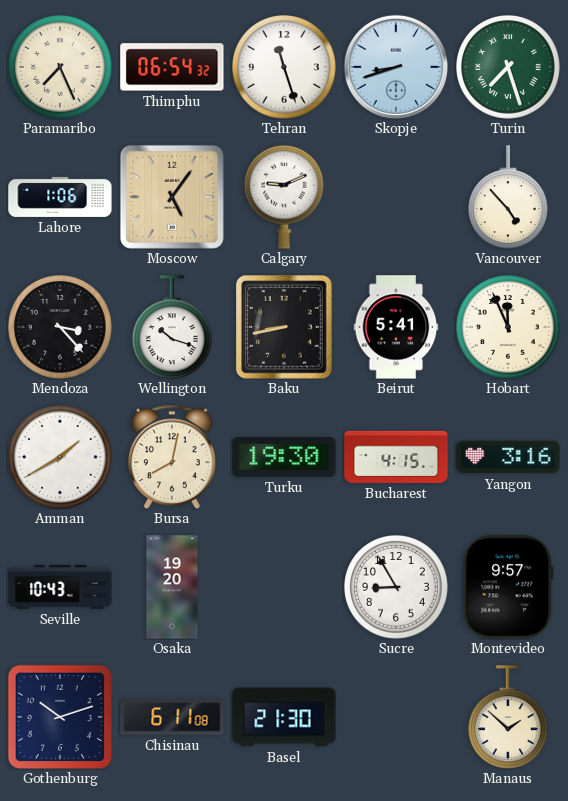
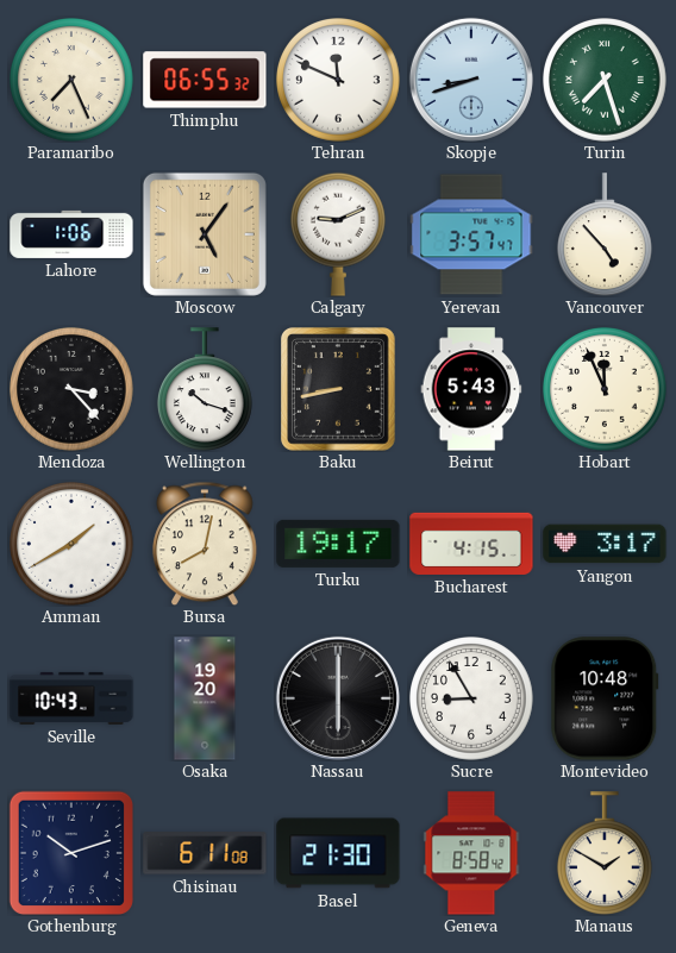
Thimphu: 06:54 -> 06:55 (205, 80)
Tehran: 11:27 -> 11:49 (339, 81)
Yerevan: none -> 3:57 (471, 234)
Beirut: 5:41 -> 5:43 (471, 389)
Turku: 19:30 -> 19:17 (338, 544)
Yangon: 3:16 -> 3:17 (605, 544)
Nassau: none -> 6:00 (338, 698)
Montevideo: 9:57 -> 10:48 (605, 698)
Geneva: none -> 8:58 (471, 853)
Manaus: 1:52 -> 1:50 (605, 853)
